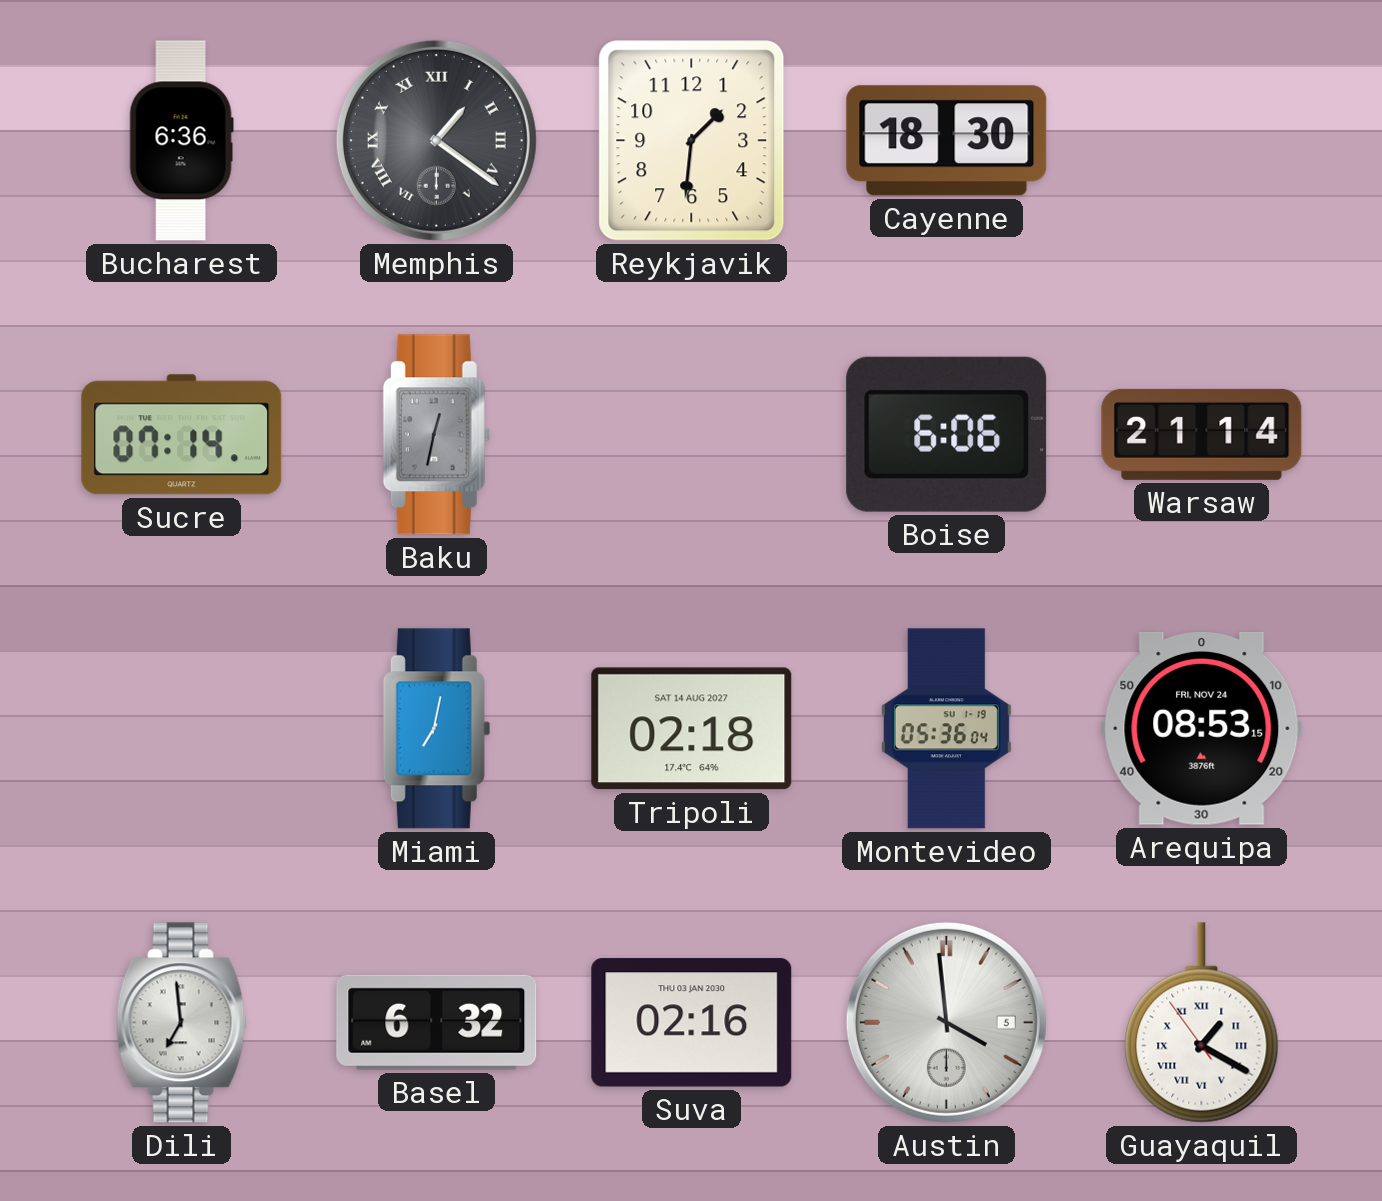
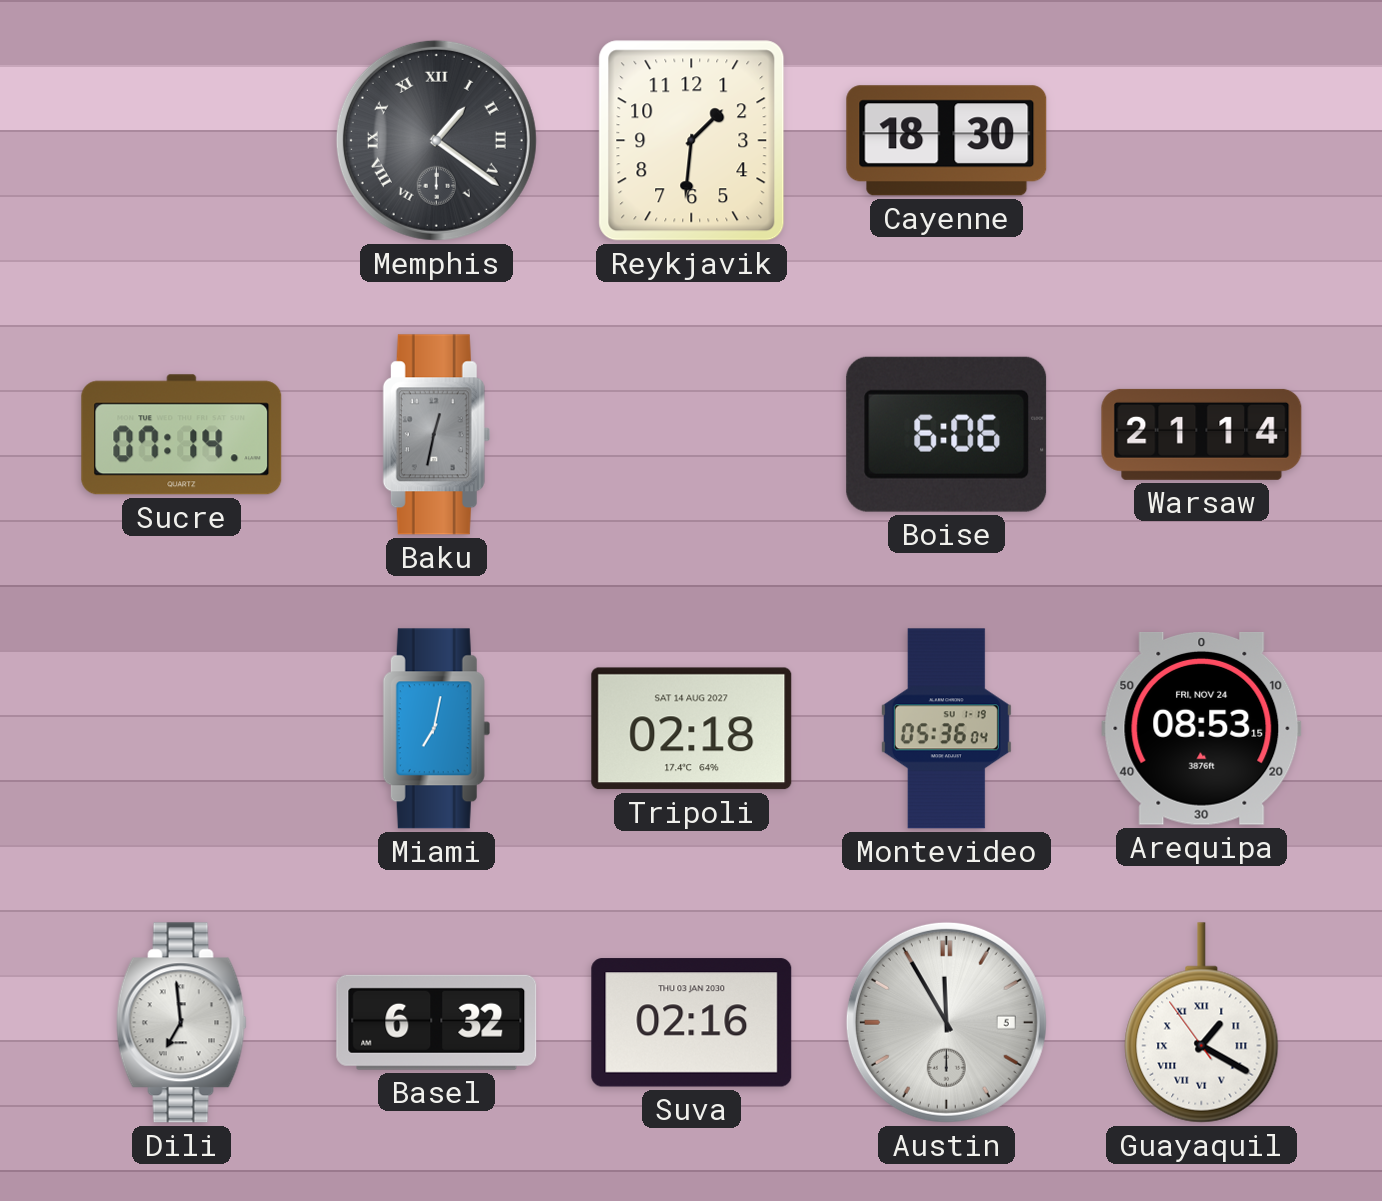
Bucharest: 6:36 -> none (181, 141)
Austin: 3:59 -> 11:55 (946, 1022)
